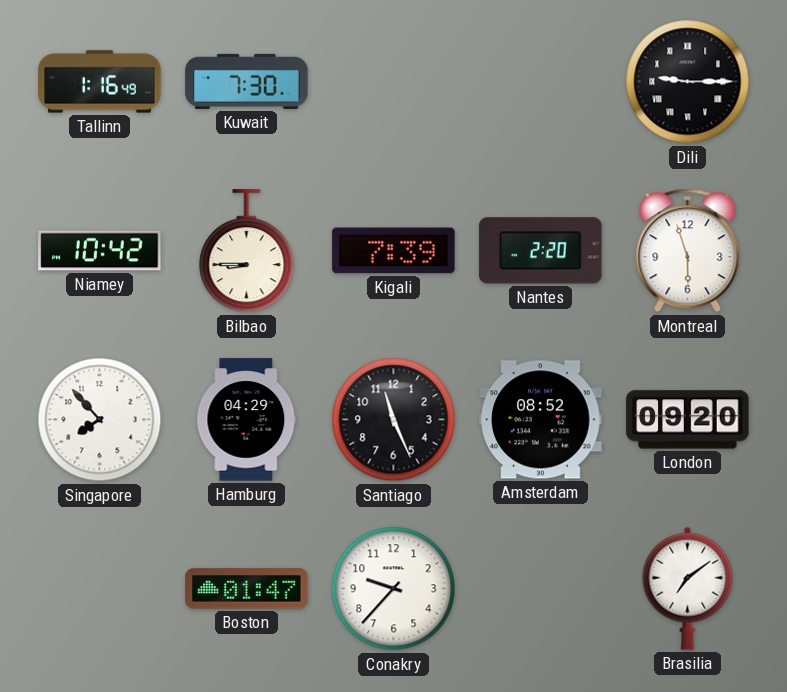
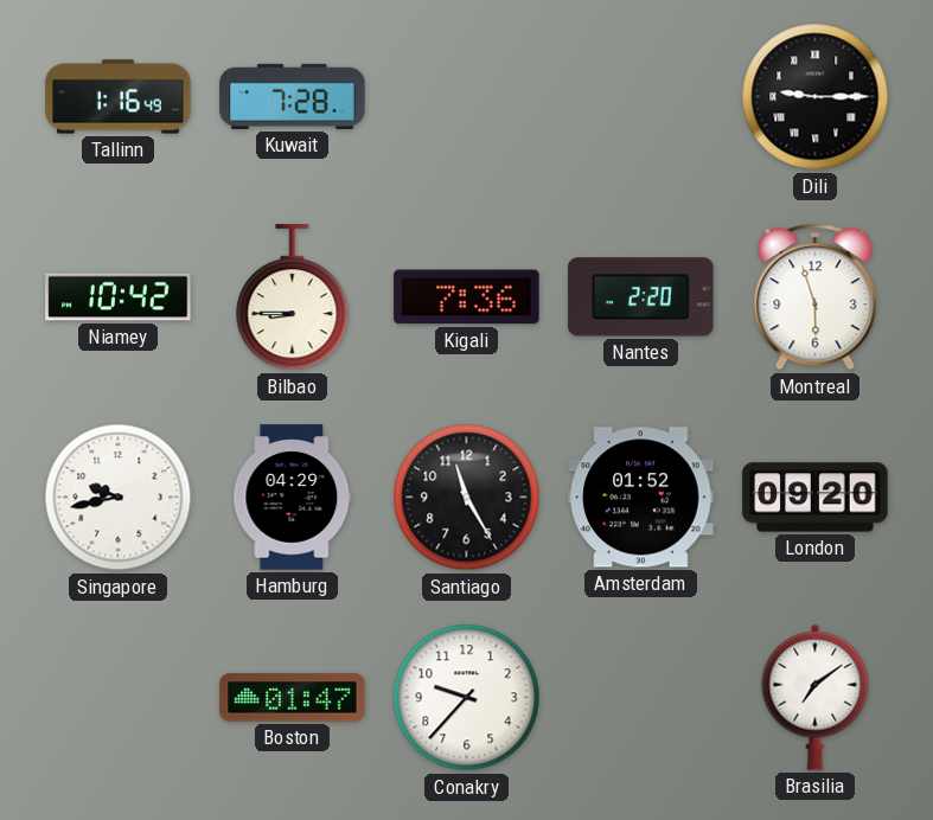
Kuwait: 7:30 -> 7:28 (293, 96)
Kigali: 7:39 -> 7:36 (467, 297)
Singapore: 7:53 -> 9:43 (119, 498)
Santiago: 11:26 -> 11:25 (467, 498)
Amsterdam: 08:52 -> 01:52 (641, 498)
